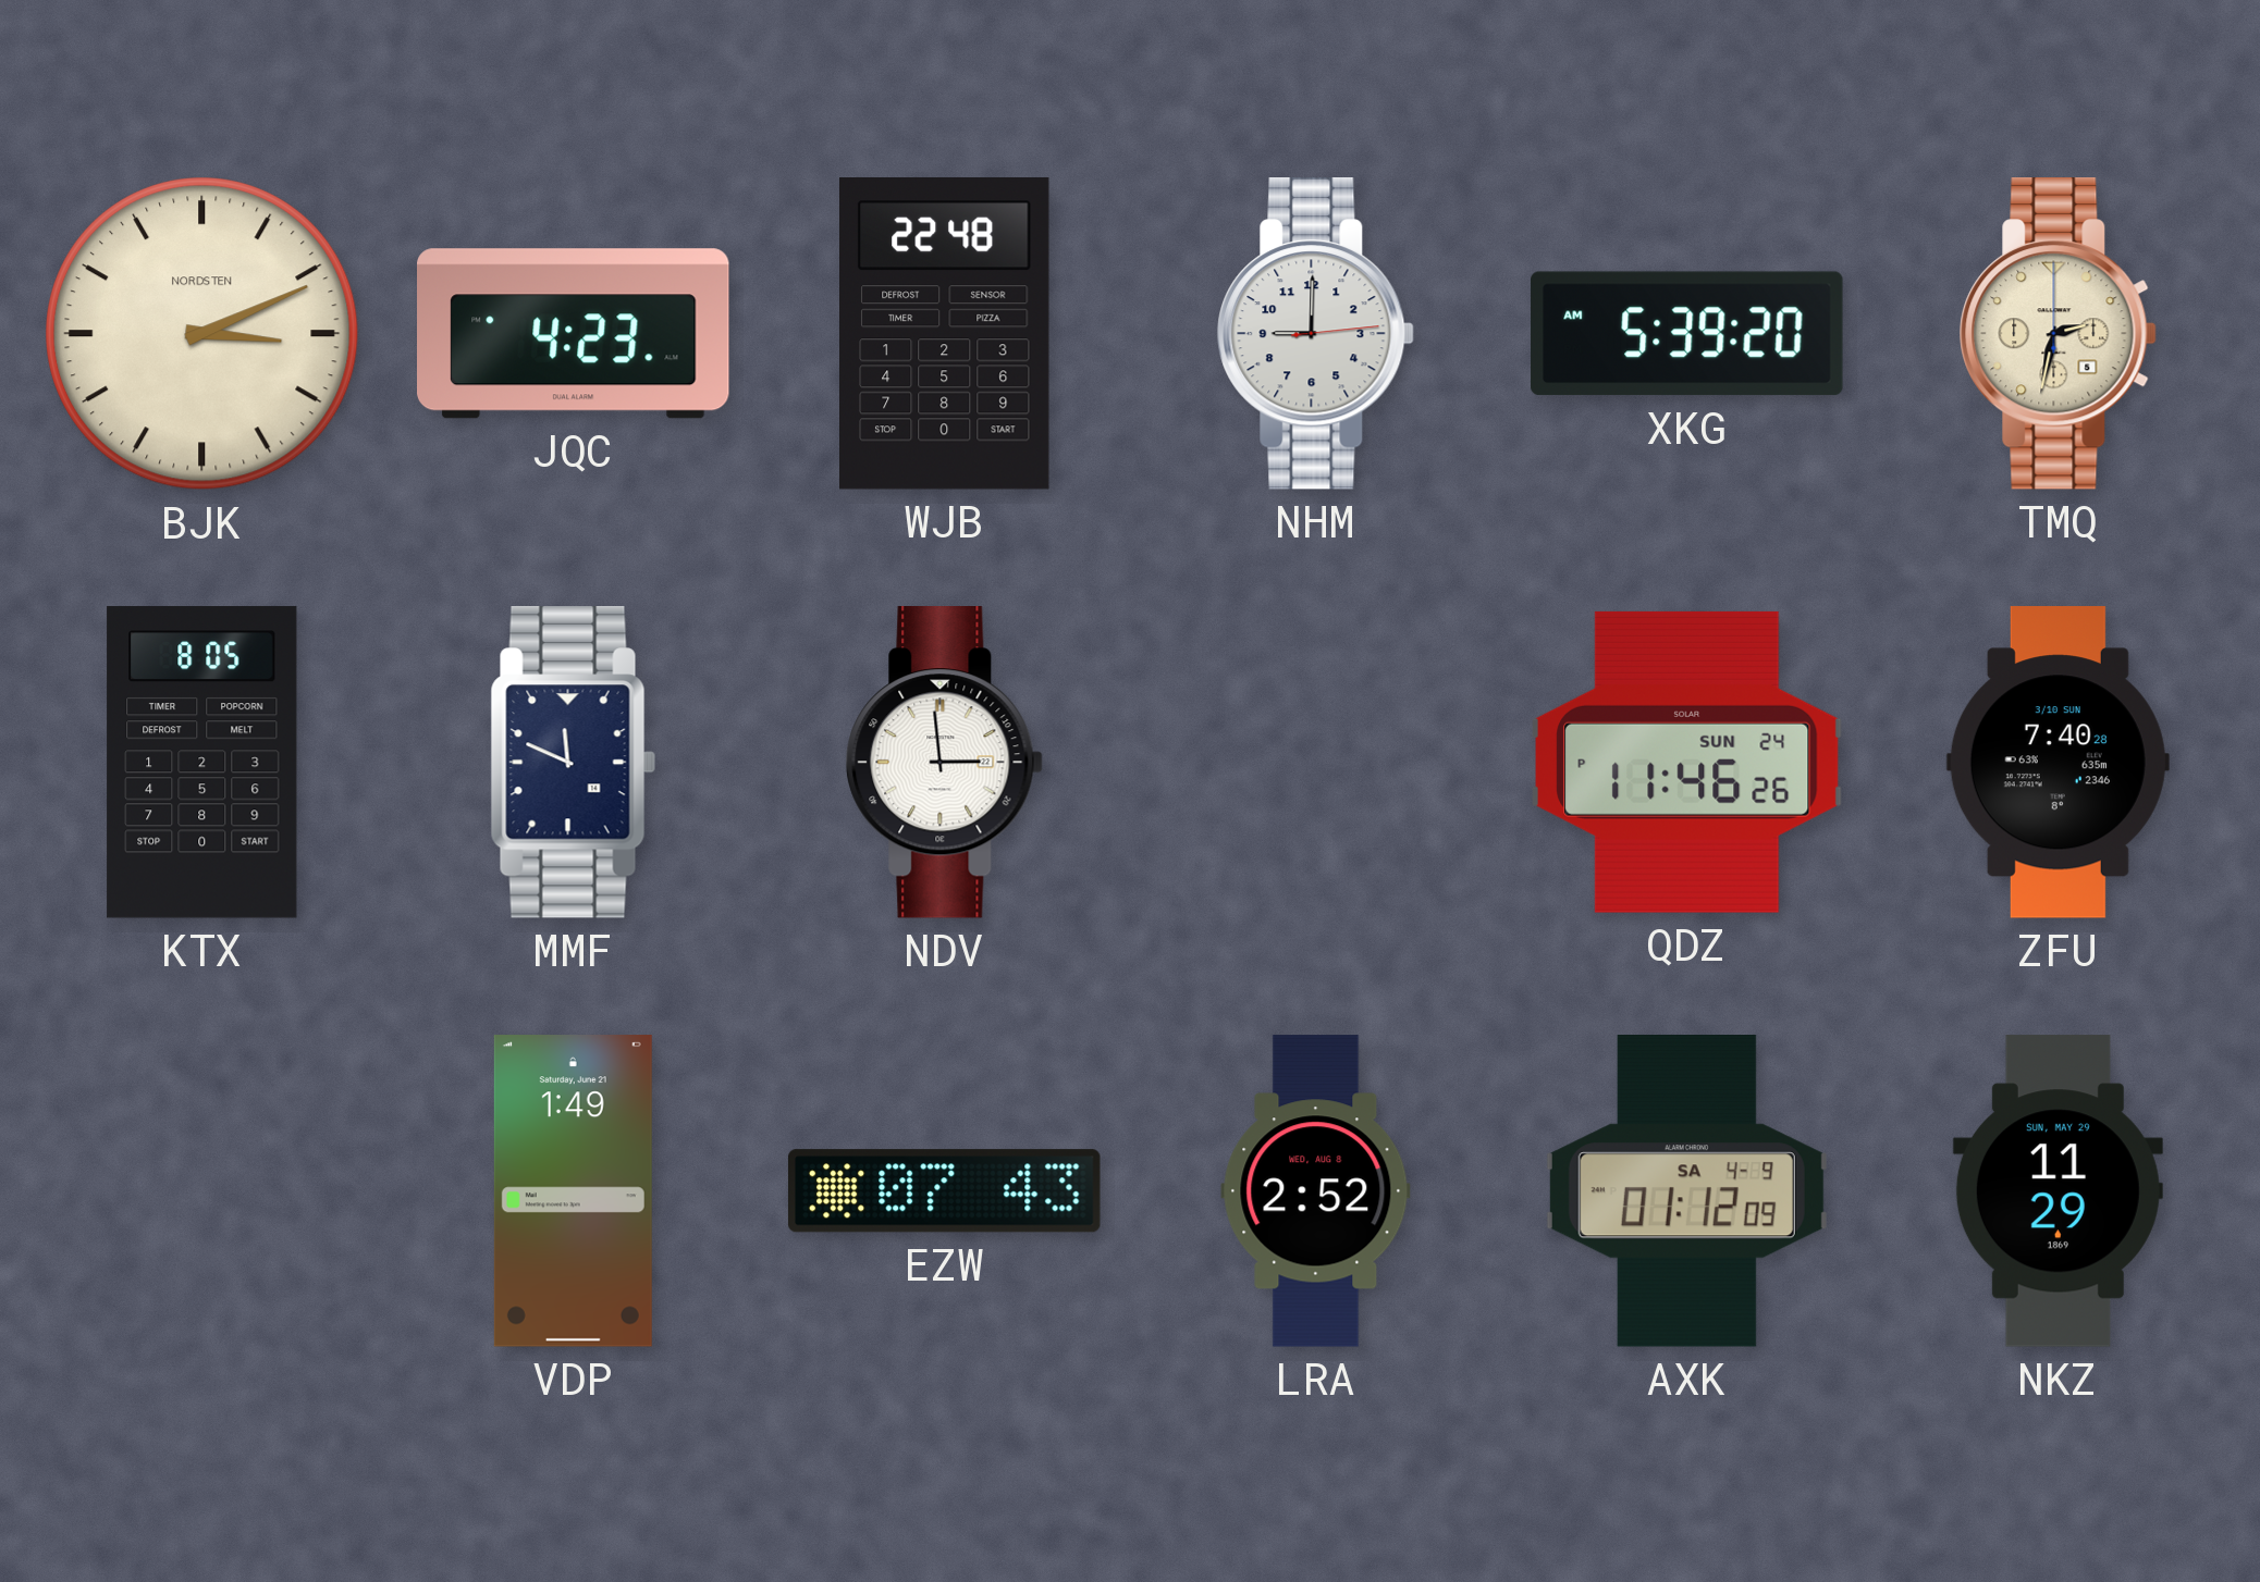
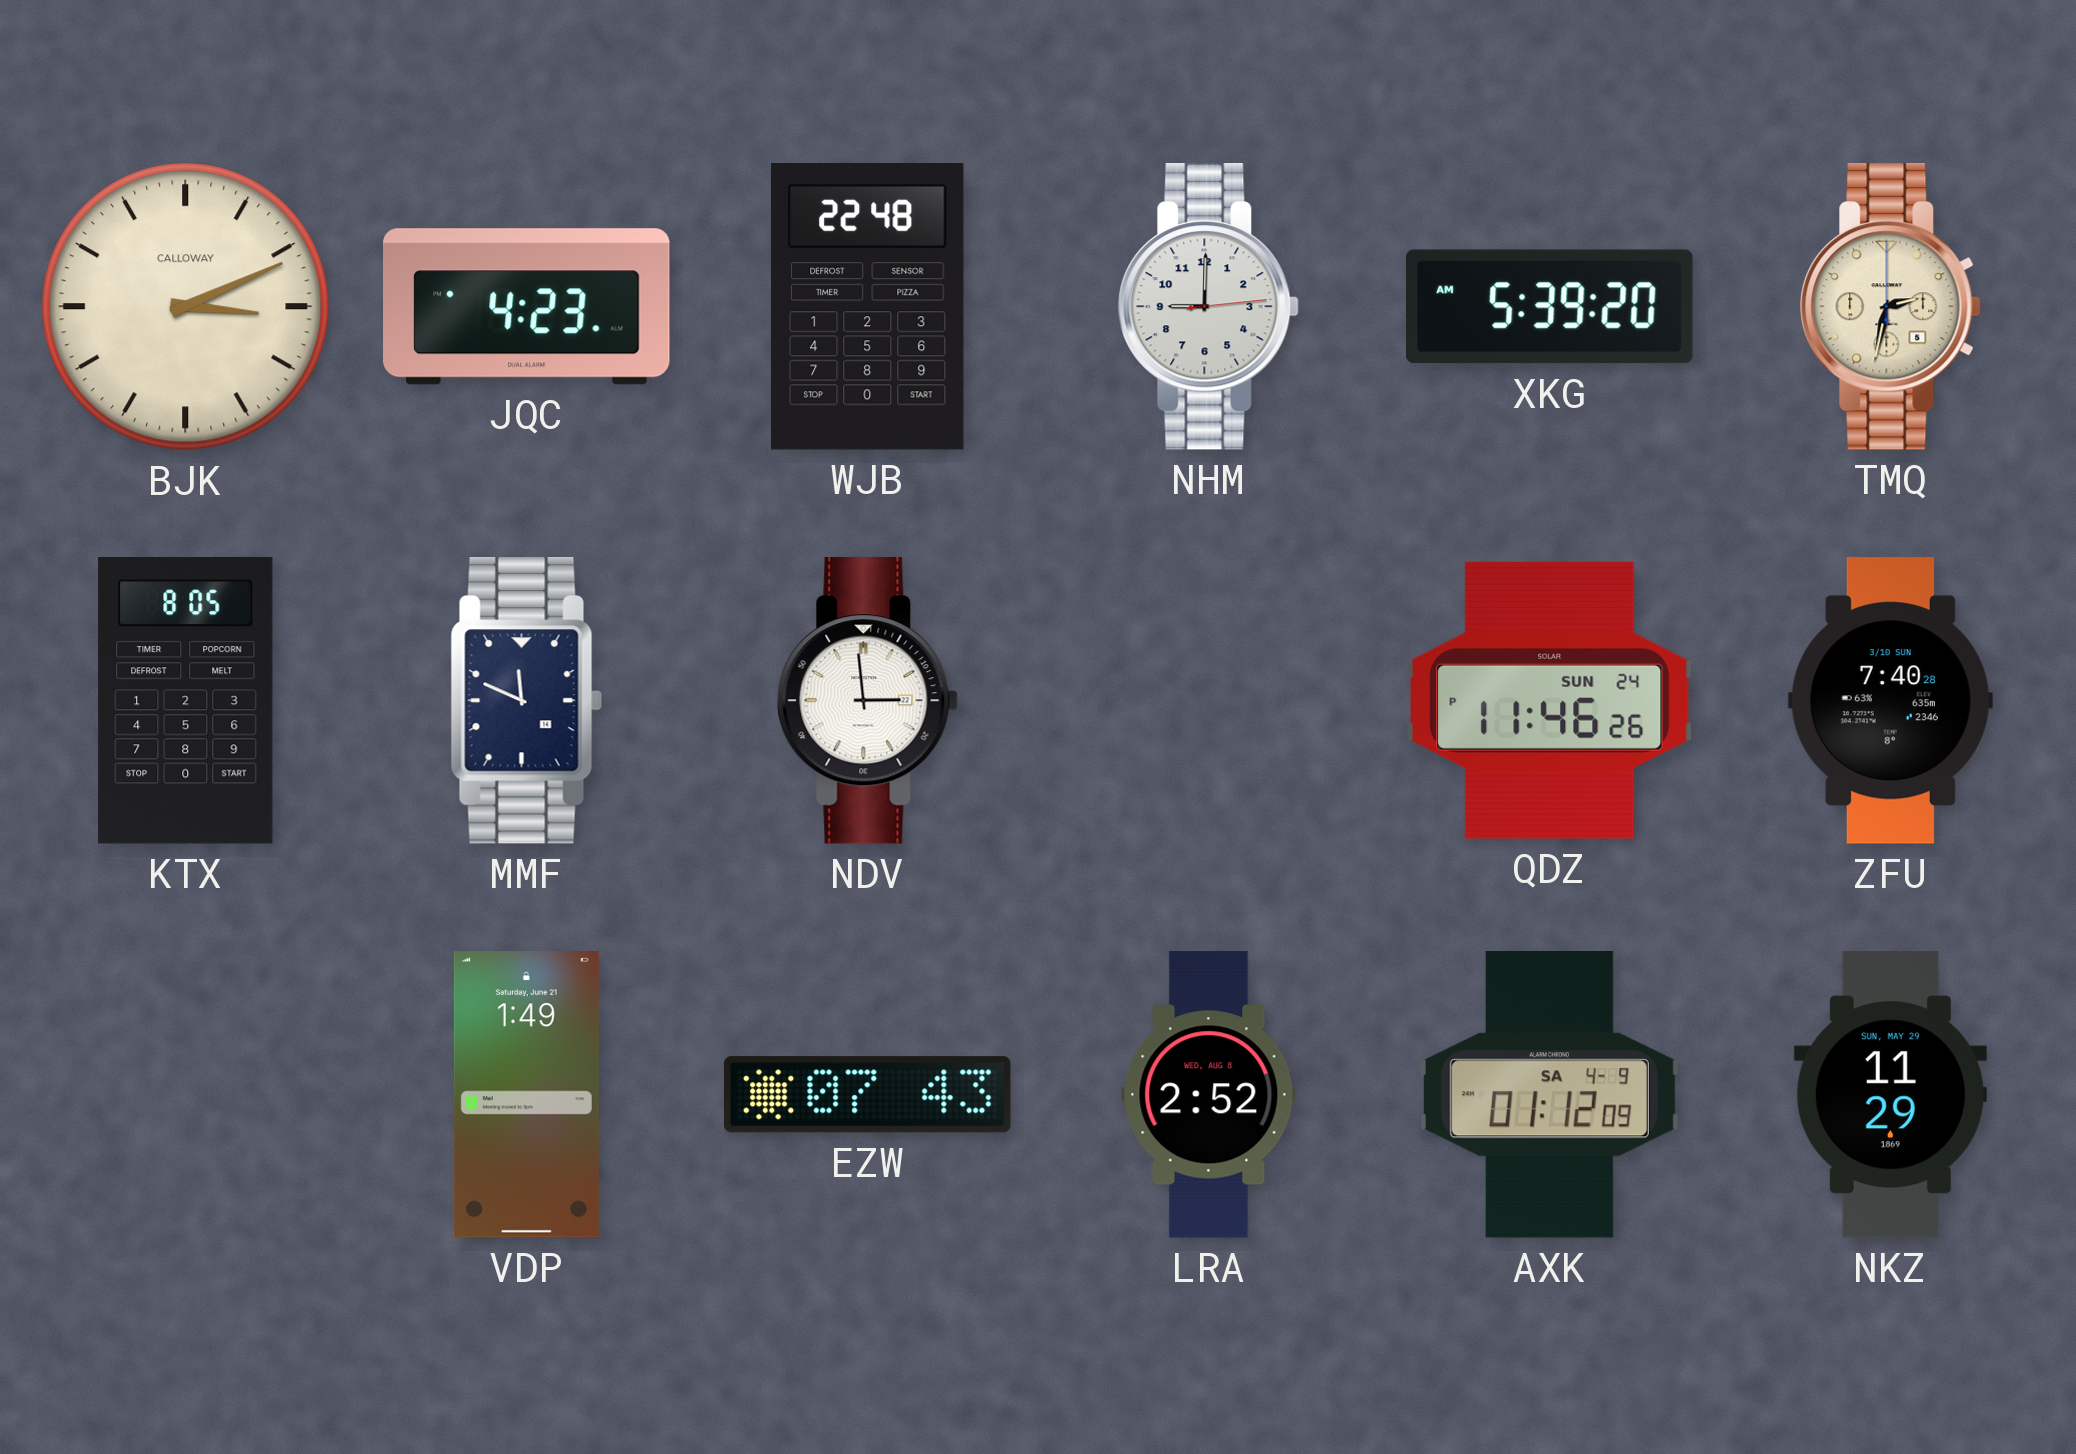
BJK brand: NORDSTEN -> CALLOWAY (186, 307)
